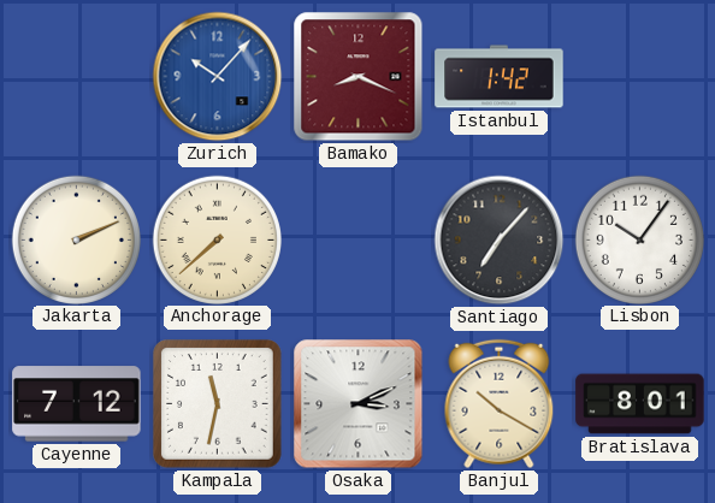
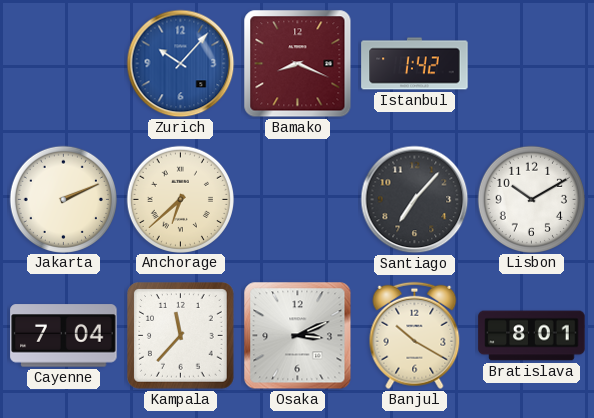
Anchorage: 7:38 -> 6:38 (180, 199)
Lisbon: 10:06 -> 10:10 (531, 199)
Cayenne: 7:12 -> 7:04 (64, 336)
Kampala: 11:32 -> 11:37 (181, 336)
